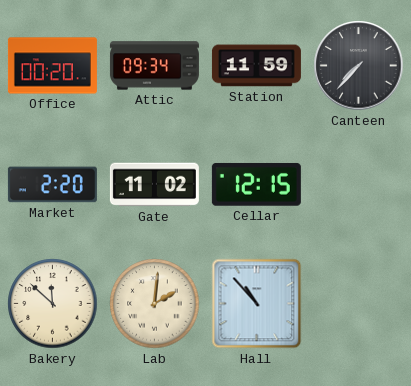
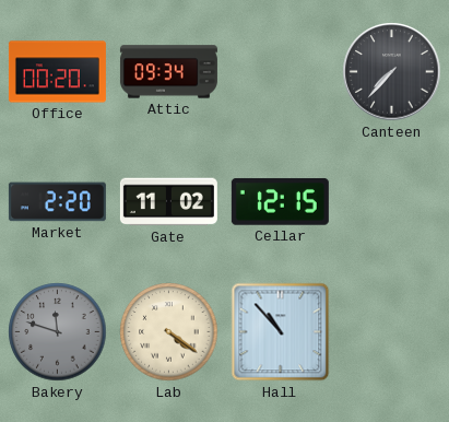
Station: 11:59 -> none (256, 66)
Bakery: 11:52 -> 11:48 (58, 332)
Bakery dial: cream -> grey (58, 332)
Lab: 2:01 -> 4:21 (169, 332)
